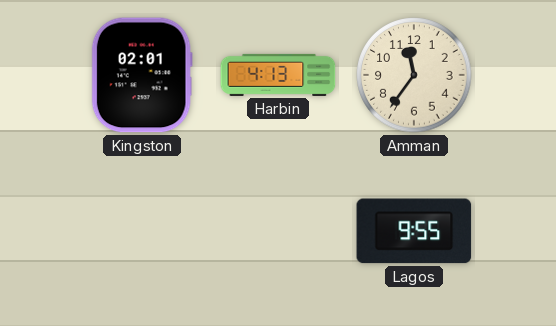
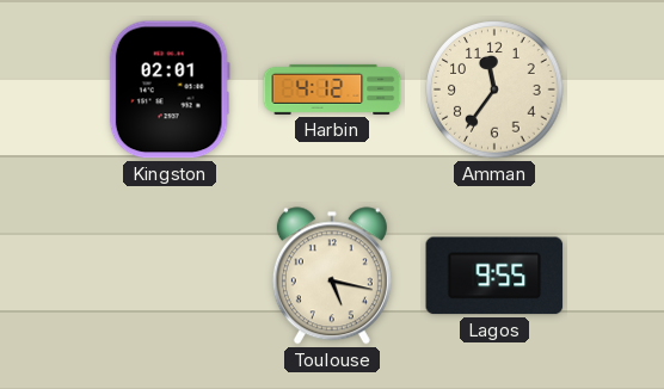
Harbin: 4:13 -> 4:12 (332, 89)
Toulouse: none -> 5:17 (332, 276)
